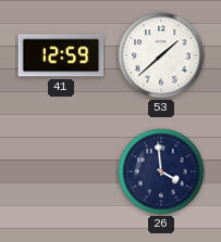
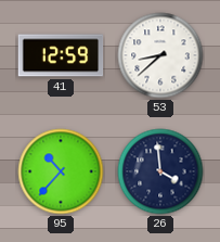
53: 1:38 -> 8:38 (160, 55)
95: none -> 10:37 (61, 171)
